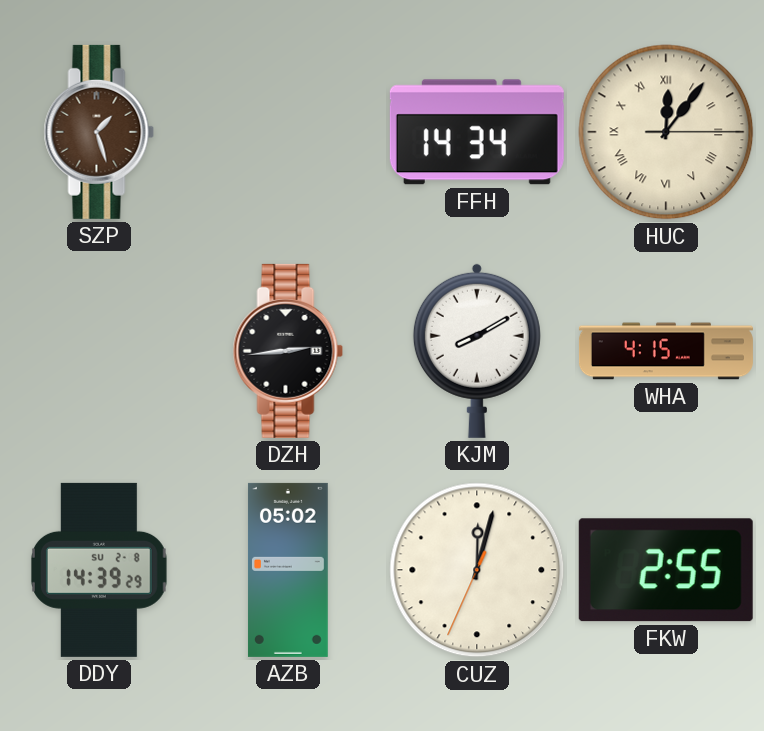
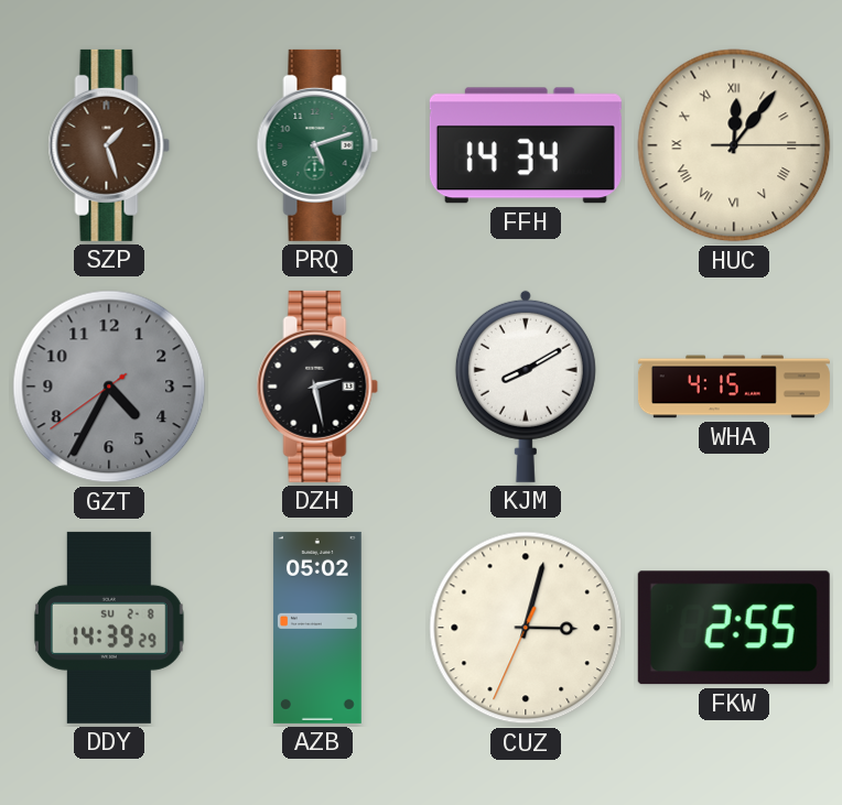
PRQ: none -> 5:12 (317, 145)
GZT: none -> 4:34 (109, 387)
DZH: 2:44 -> 2:28 (317, 387)
CUZ: 12:02 -> 3:02 (526, 628)
